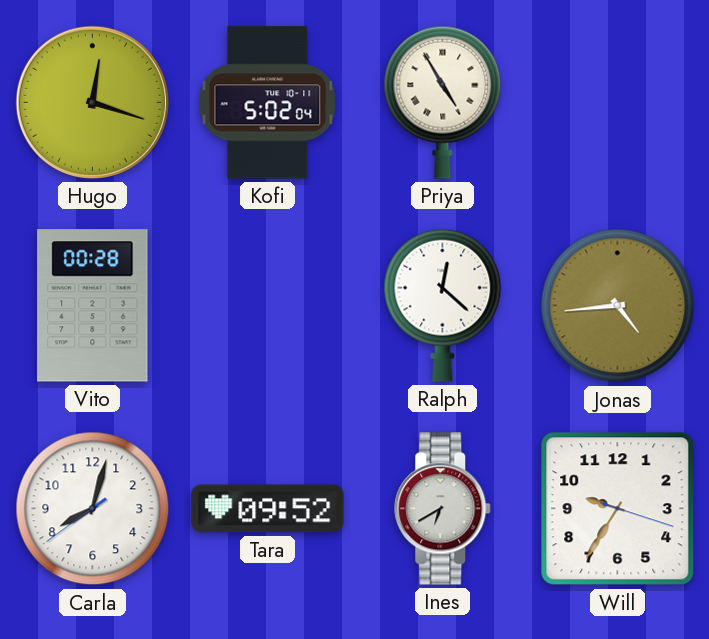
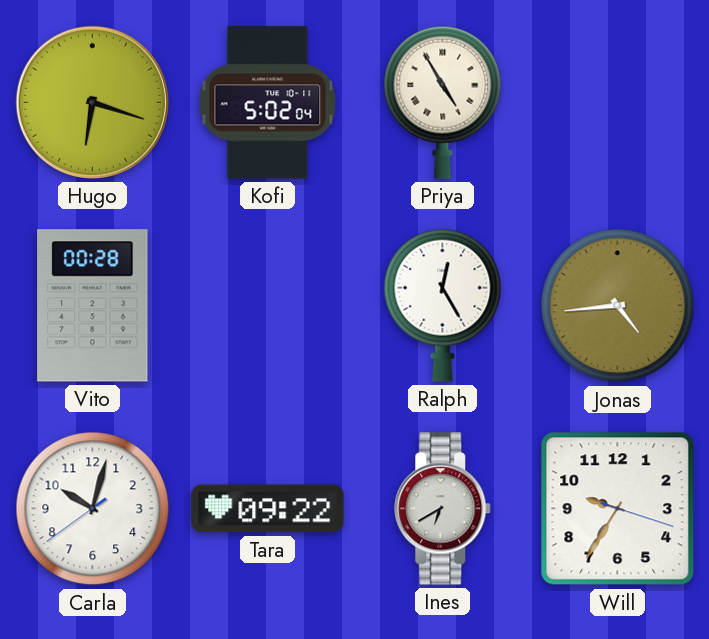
Hugo: 12:18 -> 6:18 (92, 102)
Ralph: 12:22 -> 12:25 (443, 305)
Carla: 8:02 -> 10:02 (93, 509)
Tara: 09:52 -> 09:22 (268, 509)
